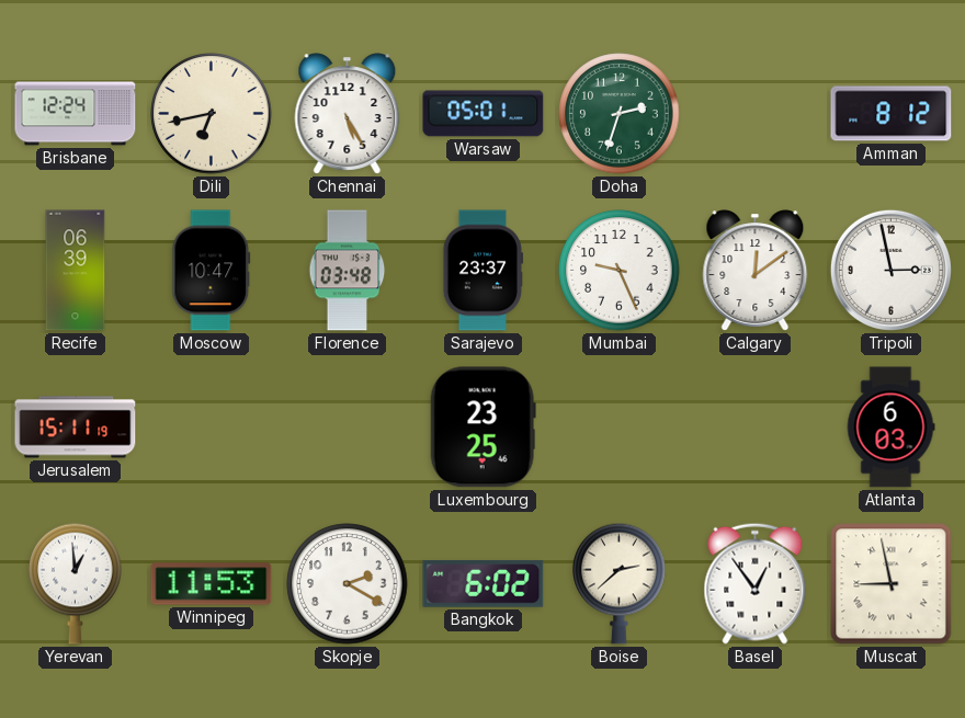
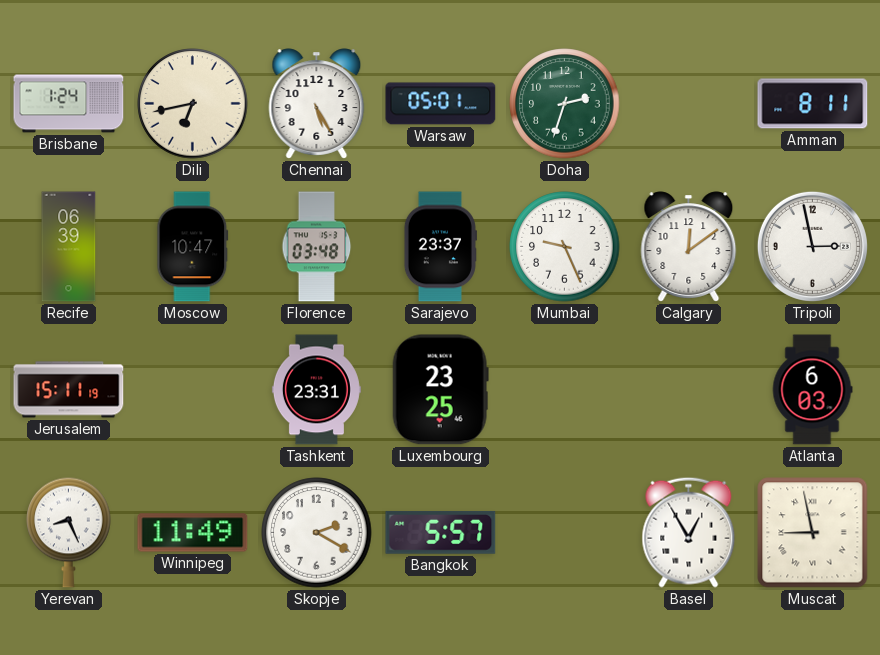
Brisbane: 12:24 -> 1:24 (69, 104)
Amman: 8:12 -> 8:11 (813, 104)
Tashkent: none -> 23:31 (316, 390)
Yerevan: 12:59 -> 8:26 (69, 532)
Winnipeg: 11:53 -> 11:49 (193, 533)
Bangkok: 6:02 -> 5:57 (441, 532)
Boise: 2:38 -> none (620, 583)
Basel: 12:54 -> 12:55 (689, 532)
